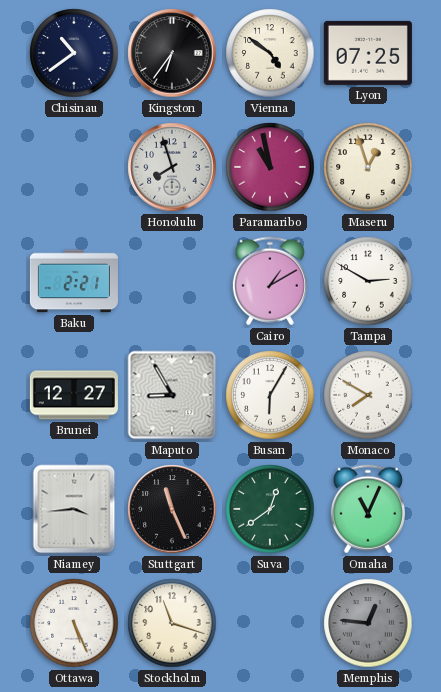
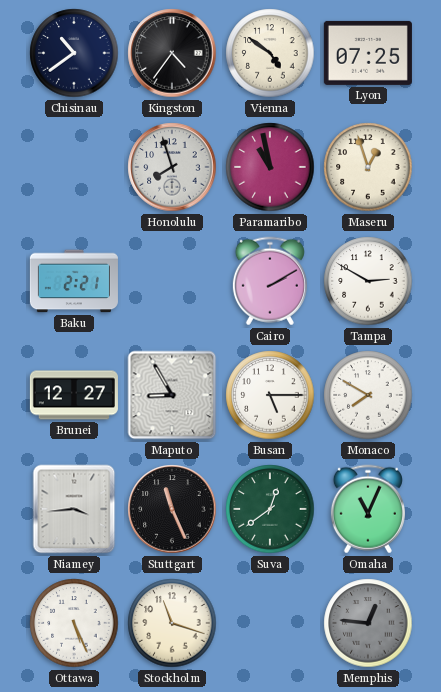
Kingston: 6:36 -> 4:36 (172, 53)
Cairo: 1:10 -> 2:10 (270, 281)
Busan: 6:05 -> 5:15 (270, 395)
